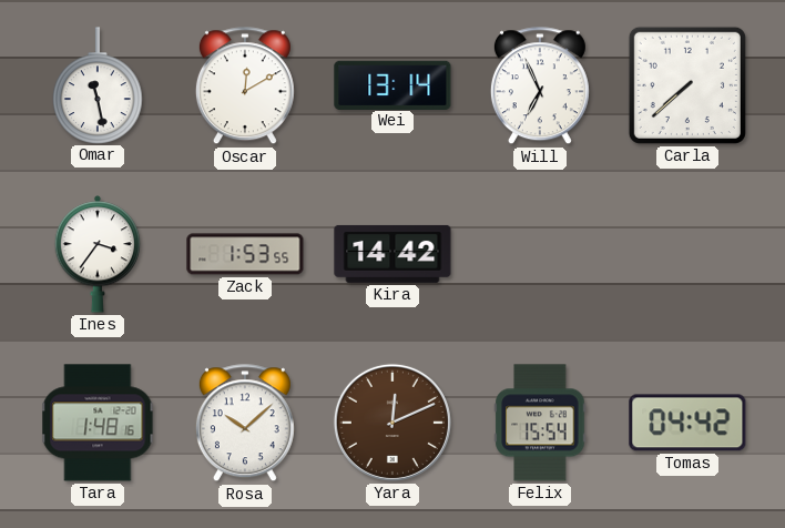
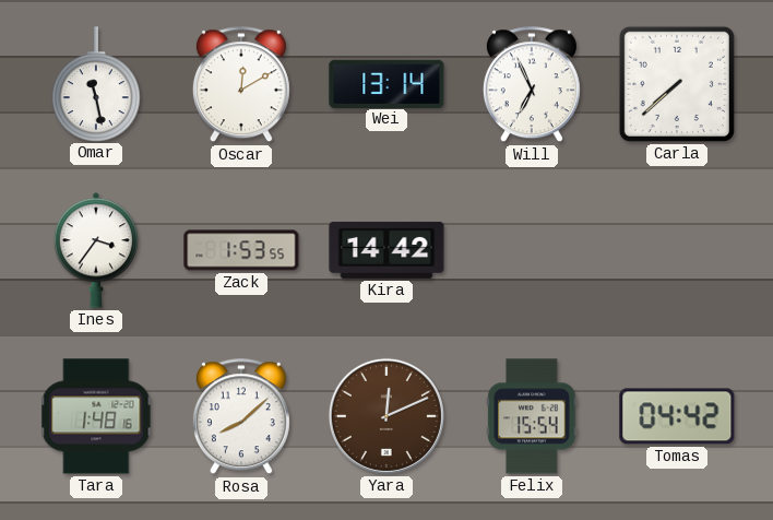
Rosa: 10:08 -> 8:08 (241, 417)
